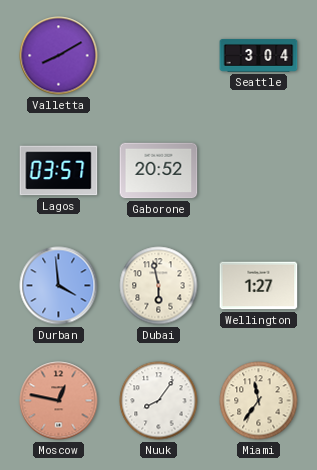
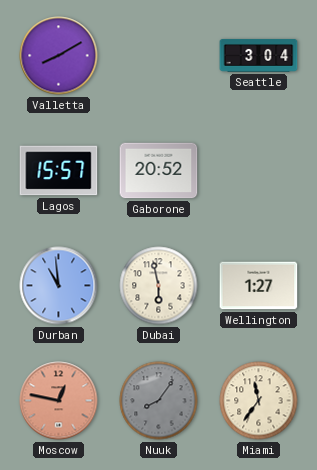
Lagos: 03:57 -> 15:57 (59, 171)
Durban: 3:59 -> 10:59 (59, 286)
Nuuk dial: white -> grey (159, 401)
